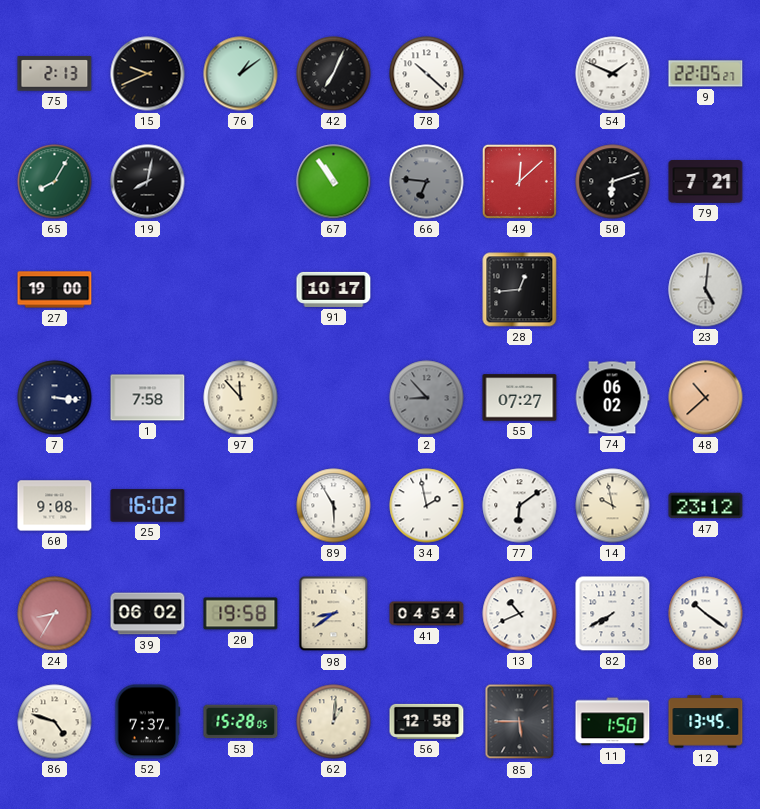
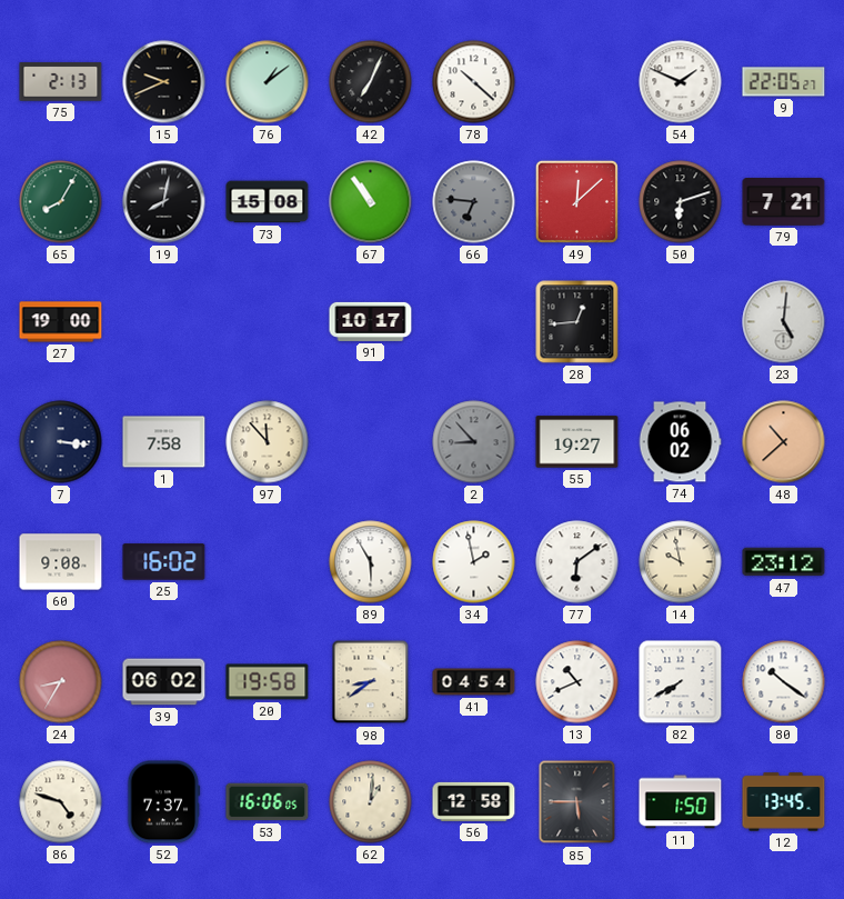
73: none -> 15:08 (268, 202)
55: 07:27 -> 19:27 (577, 442)
53: 15:28 -> 16:06 (268, 802)
